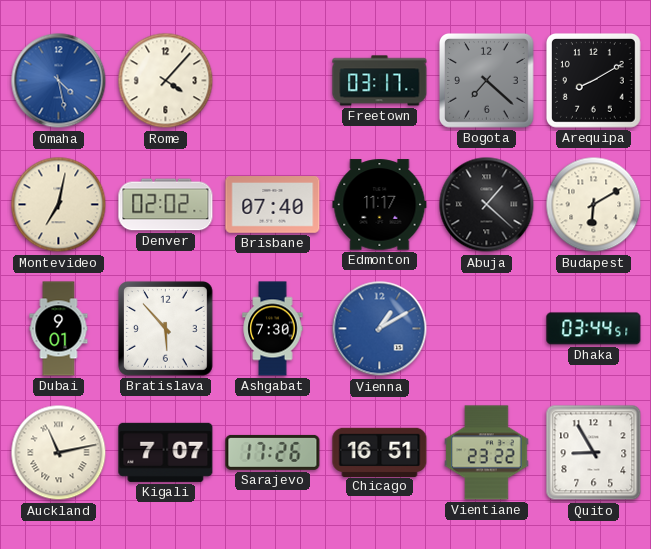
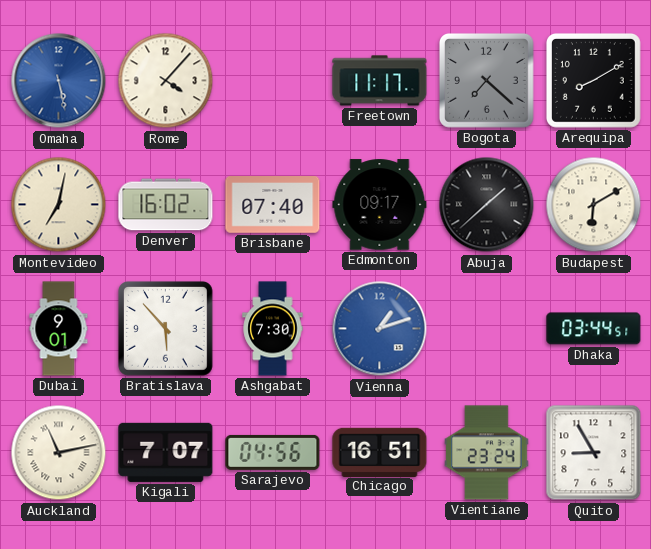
Omaha: 4:28 -> 5:28 (59, 81)
Freetown: 03:17 -> 11:17 (380, 81)
Denver: 02:02 -> 16:02 (166, 205)
Edmonton: 11:17 -> 09:17 (380, 205)
Abuja: 1:22 -> 1:38 (487, 205)
Vienna: 1:10 -> 1:12 (380, 329)
Sarajevo: 17:26 -> 04:56 (273, 452)
Vientiane: 23:22 -> 23:24 (487, 453)
